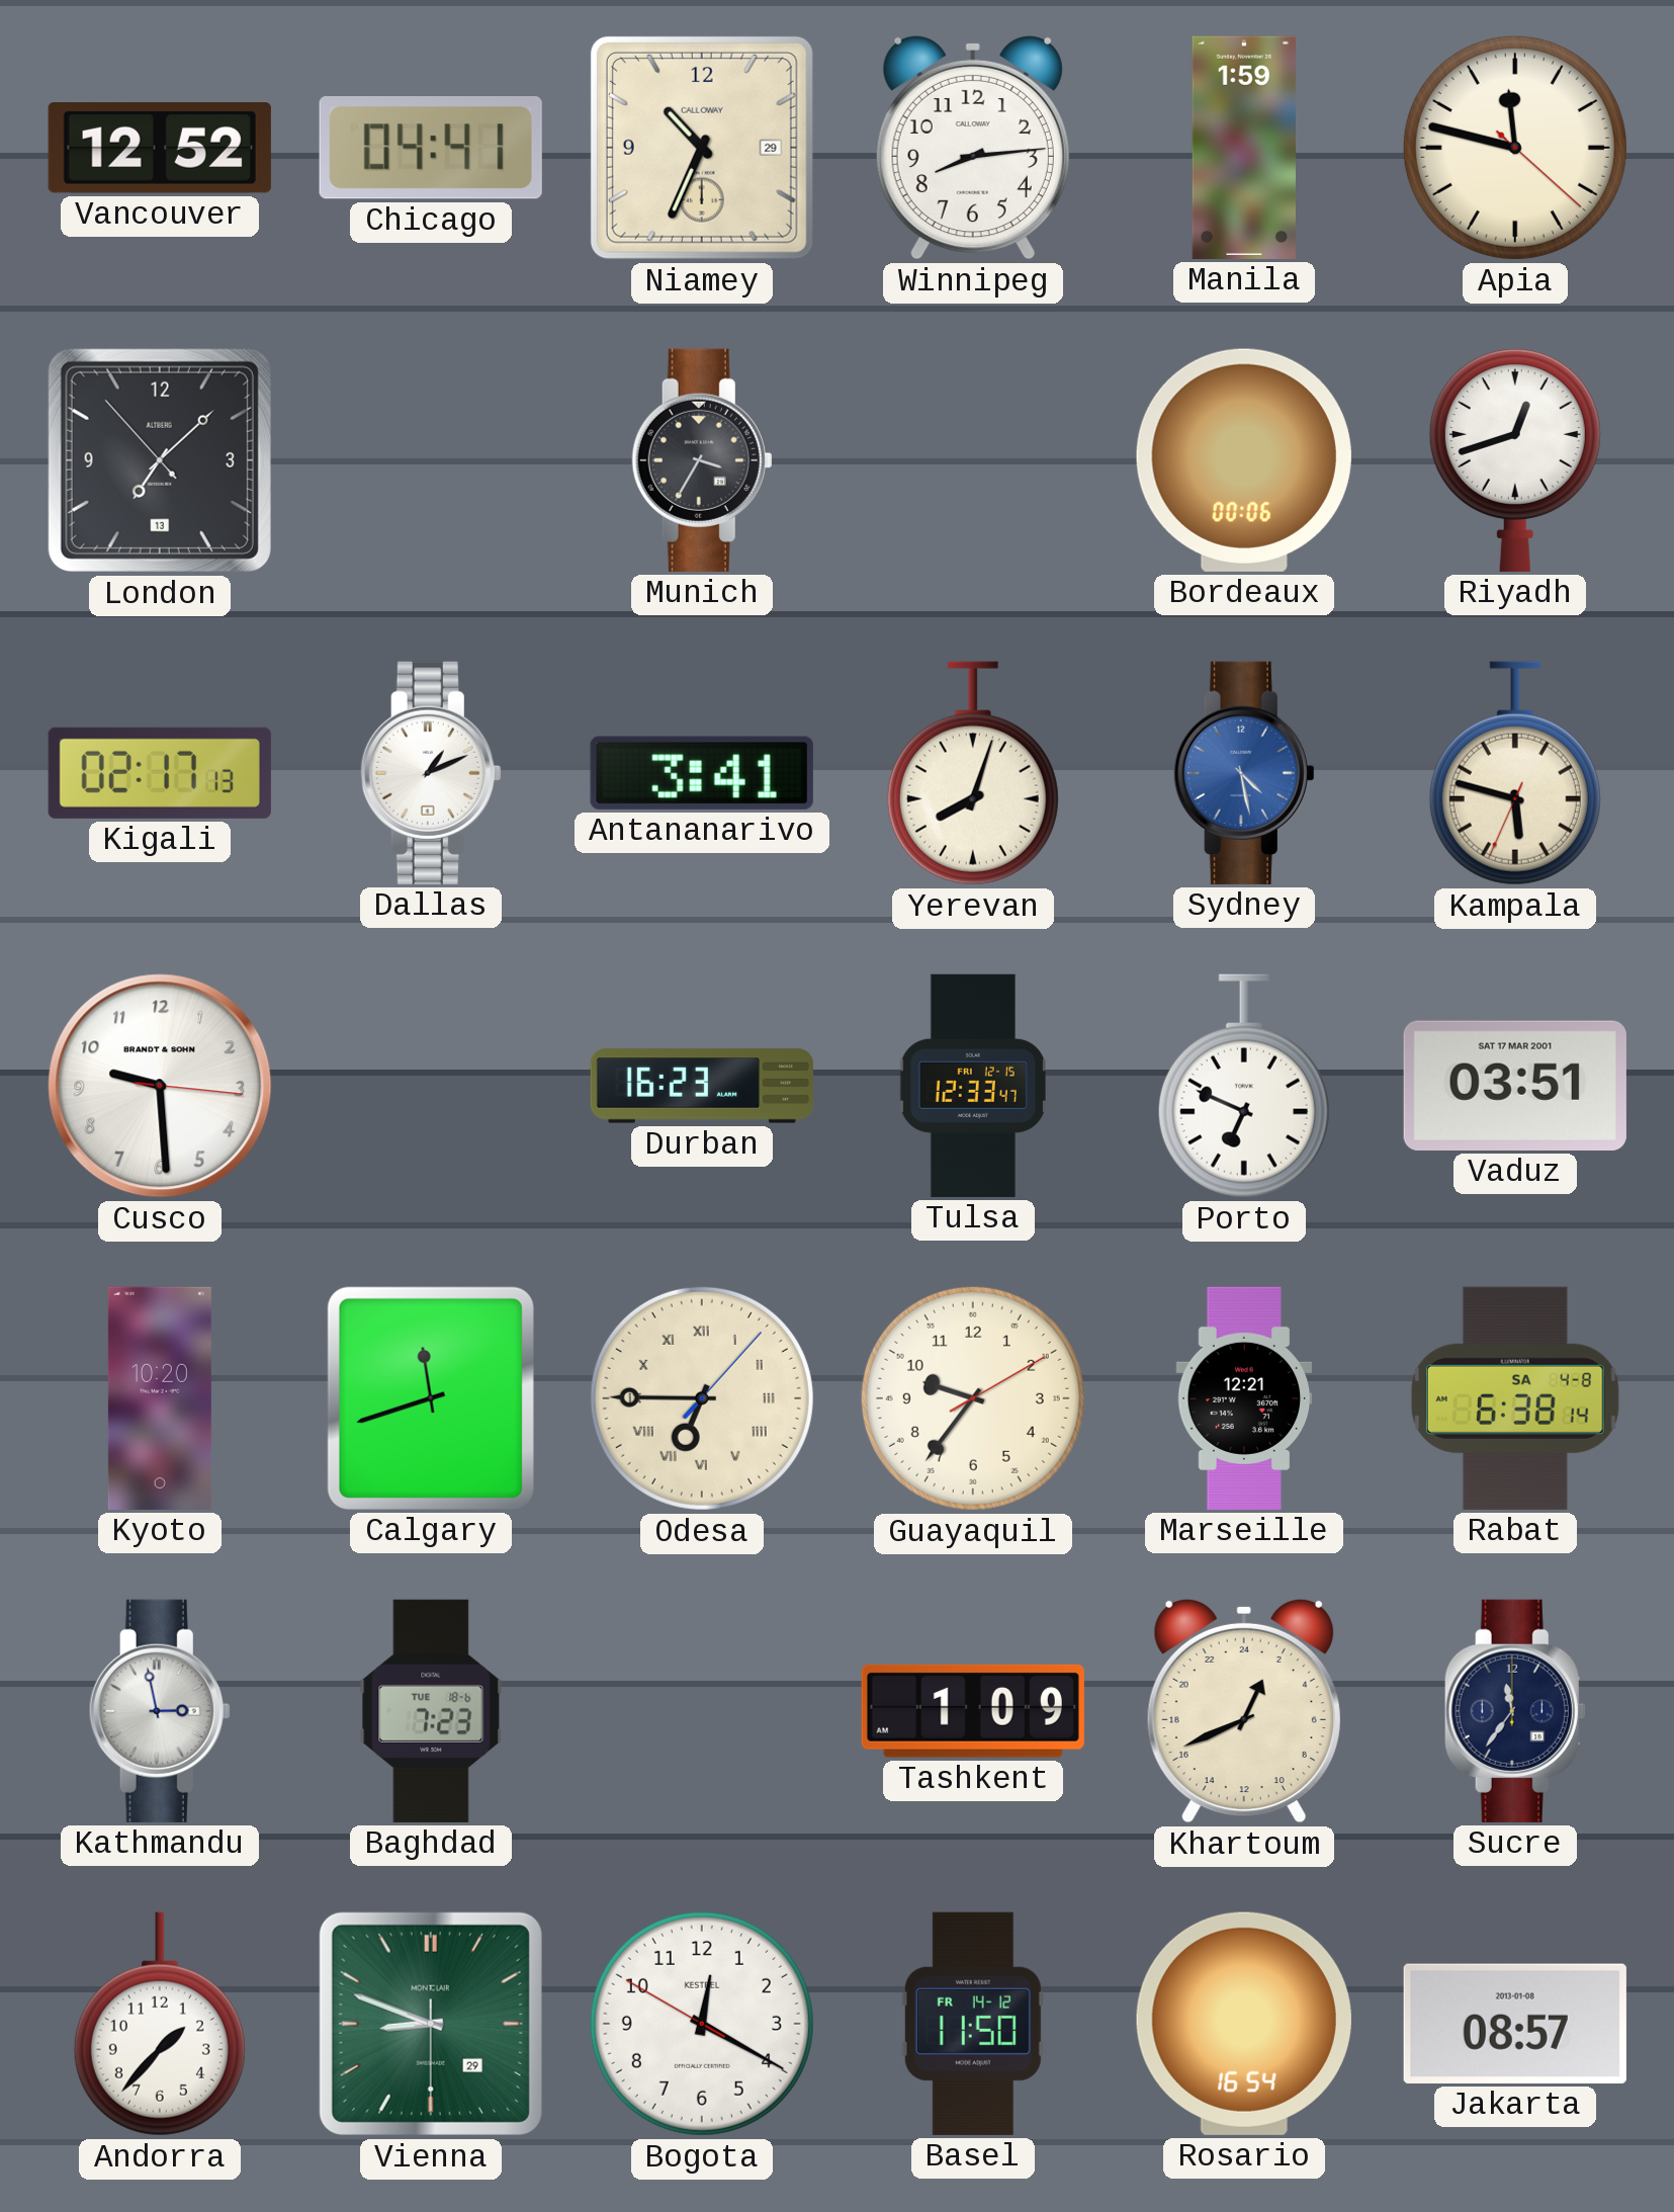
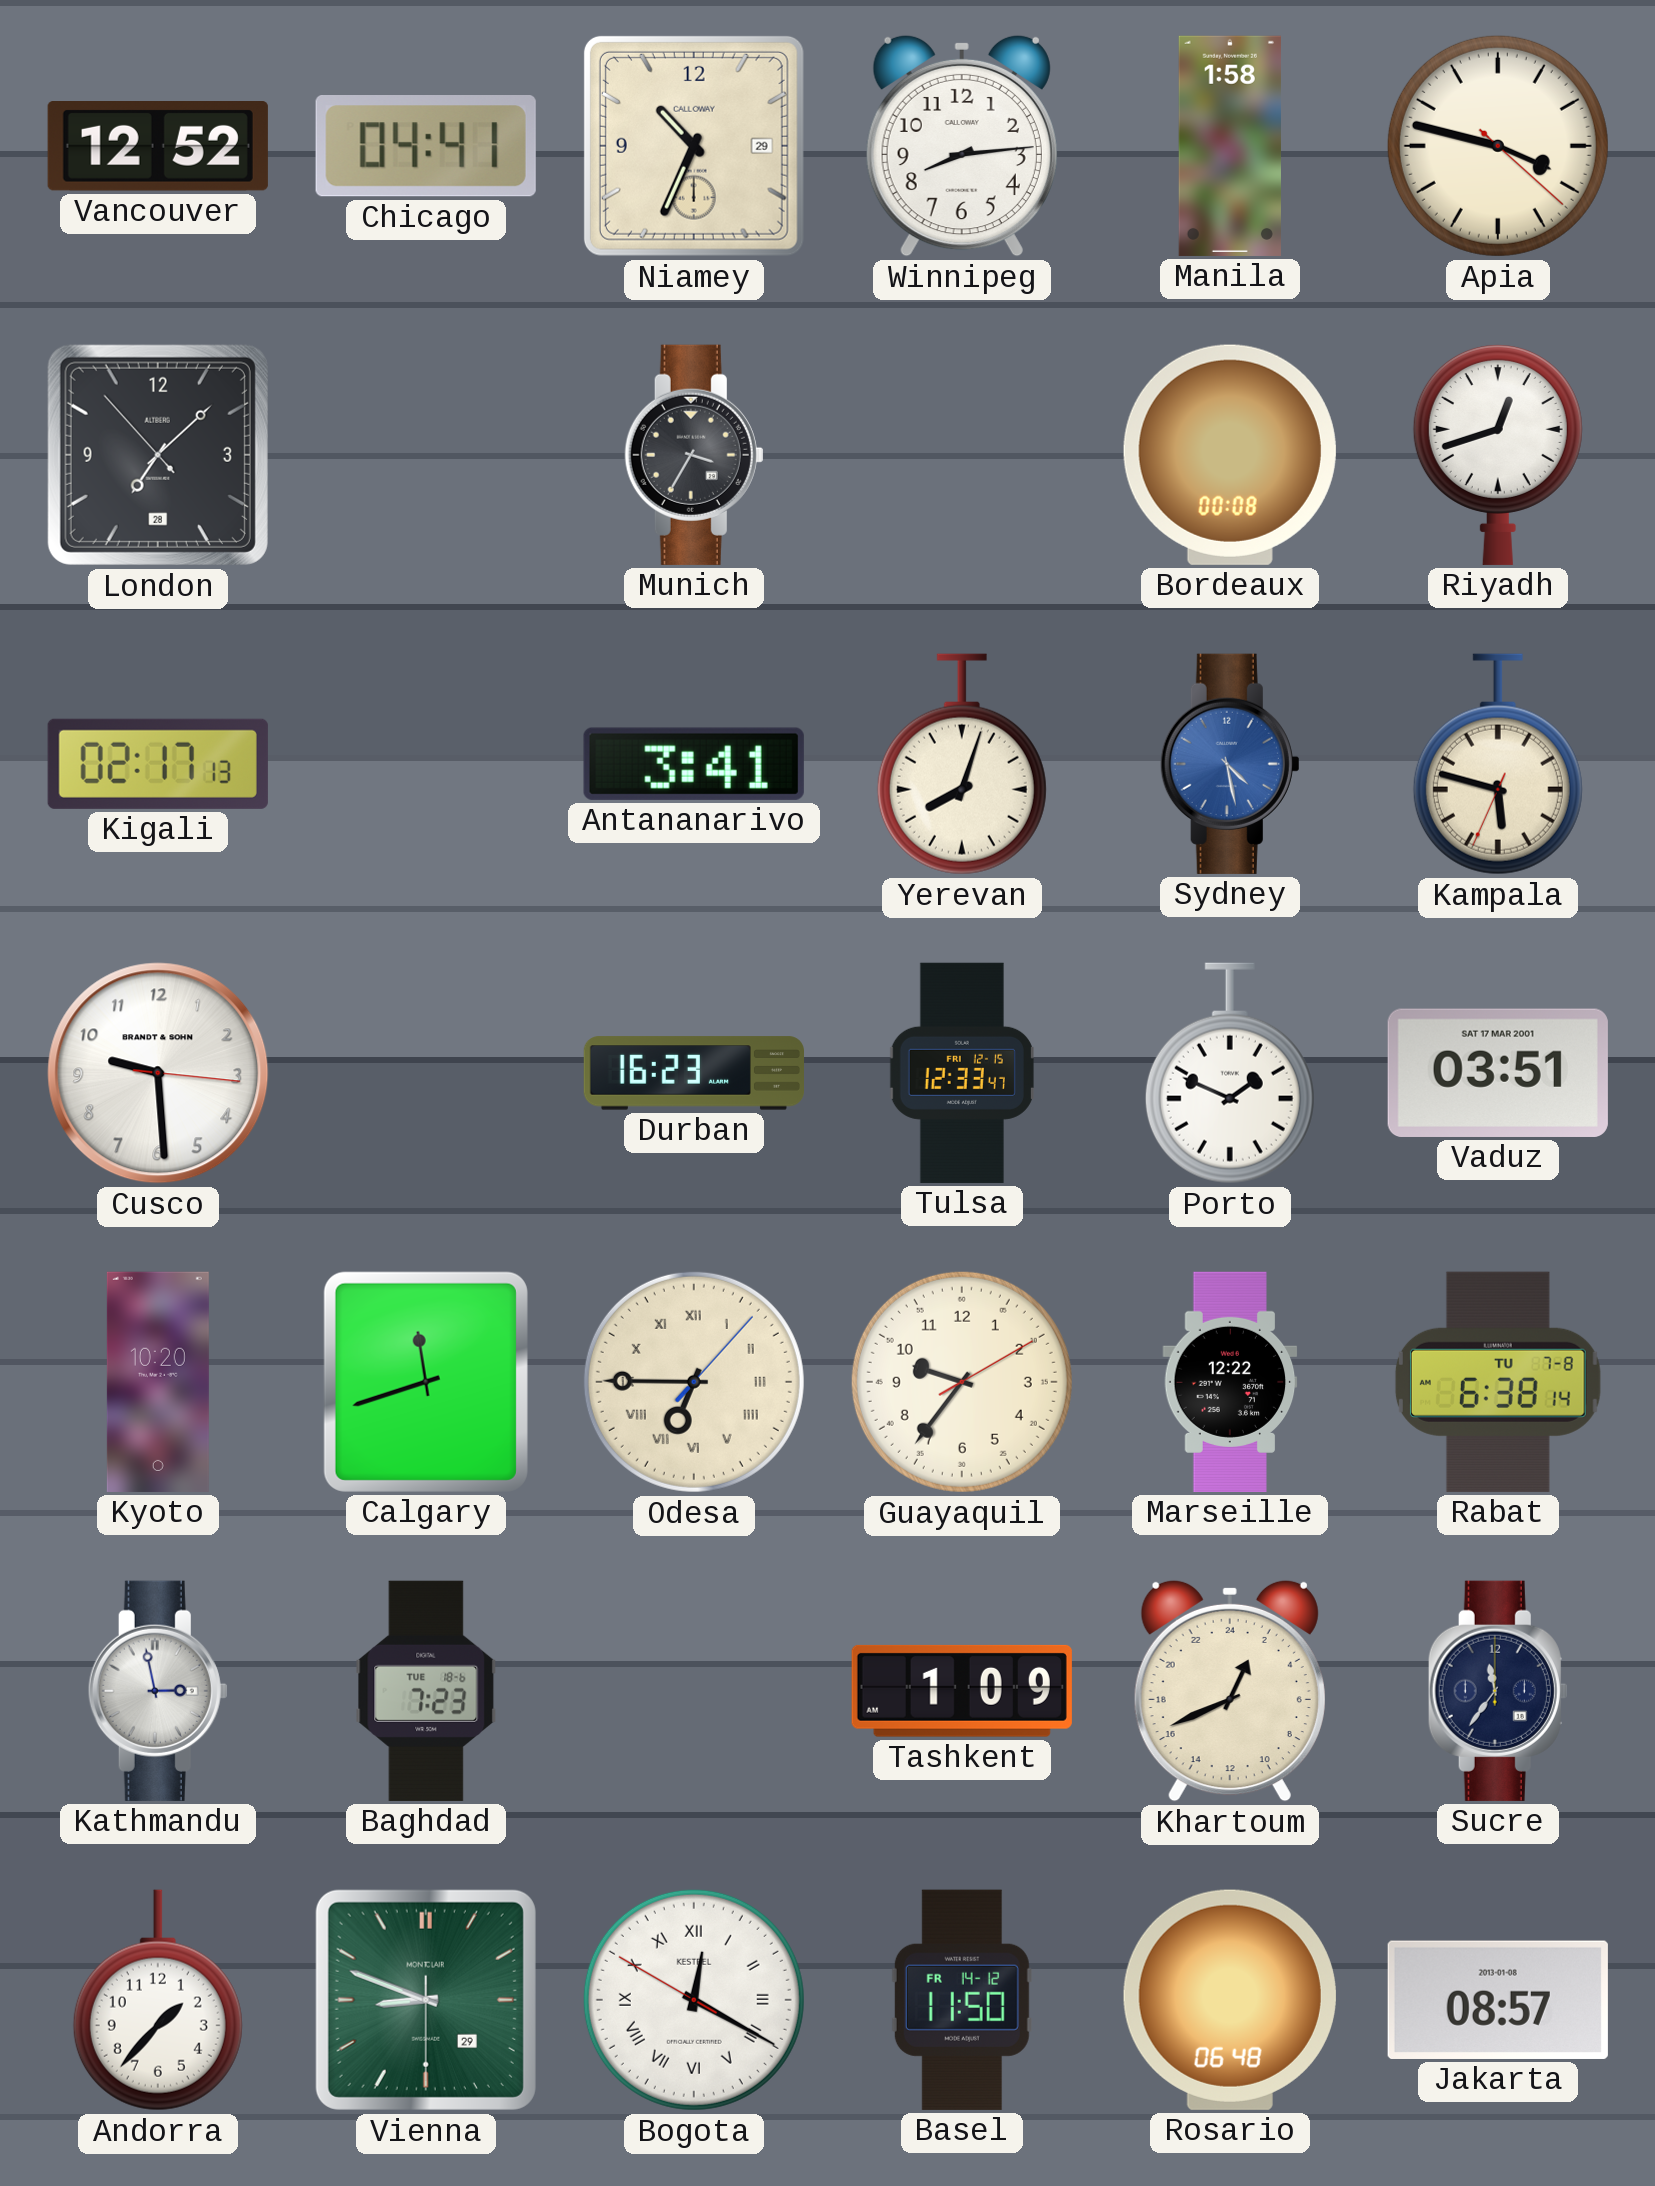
Manila: 1:59 -> 1:58 (1230, 146)
Apia: 11:47 -> 3:47 (1498, 146)
London date: 13 -> 28 (158, 455)
Bordeaux: 00:06 -> 00:08 (1230, 455)
Dallas: 1:11 -> none (431, 773)
Porto: 6:49 -> 1:49 (1230, 1073)
Marseille: 12:21 -> 12:22 (1230, 1382)
Rabat date: SA 4-8 -> TU 7-8 (1498, 1382)
Bogota numerals: Arabic -> Roman (694, 2000)
Rosario: 16:54 -> 06:48 (1230, 2000)
